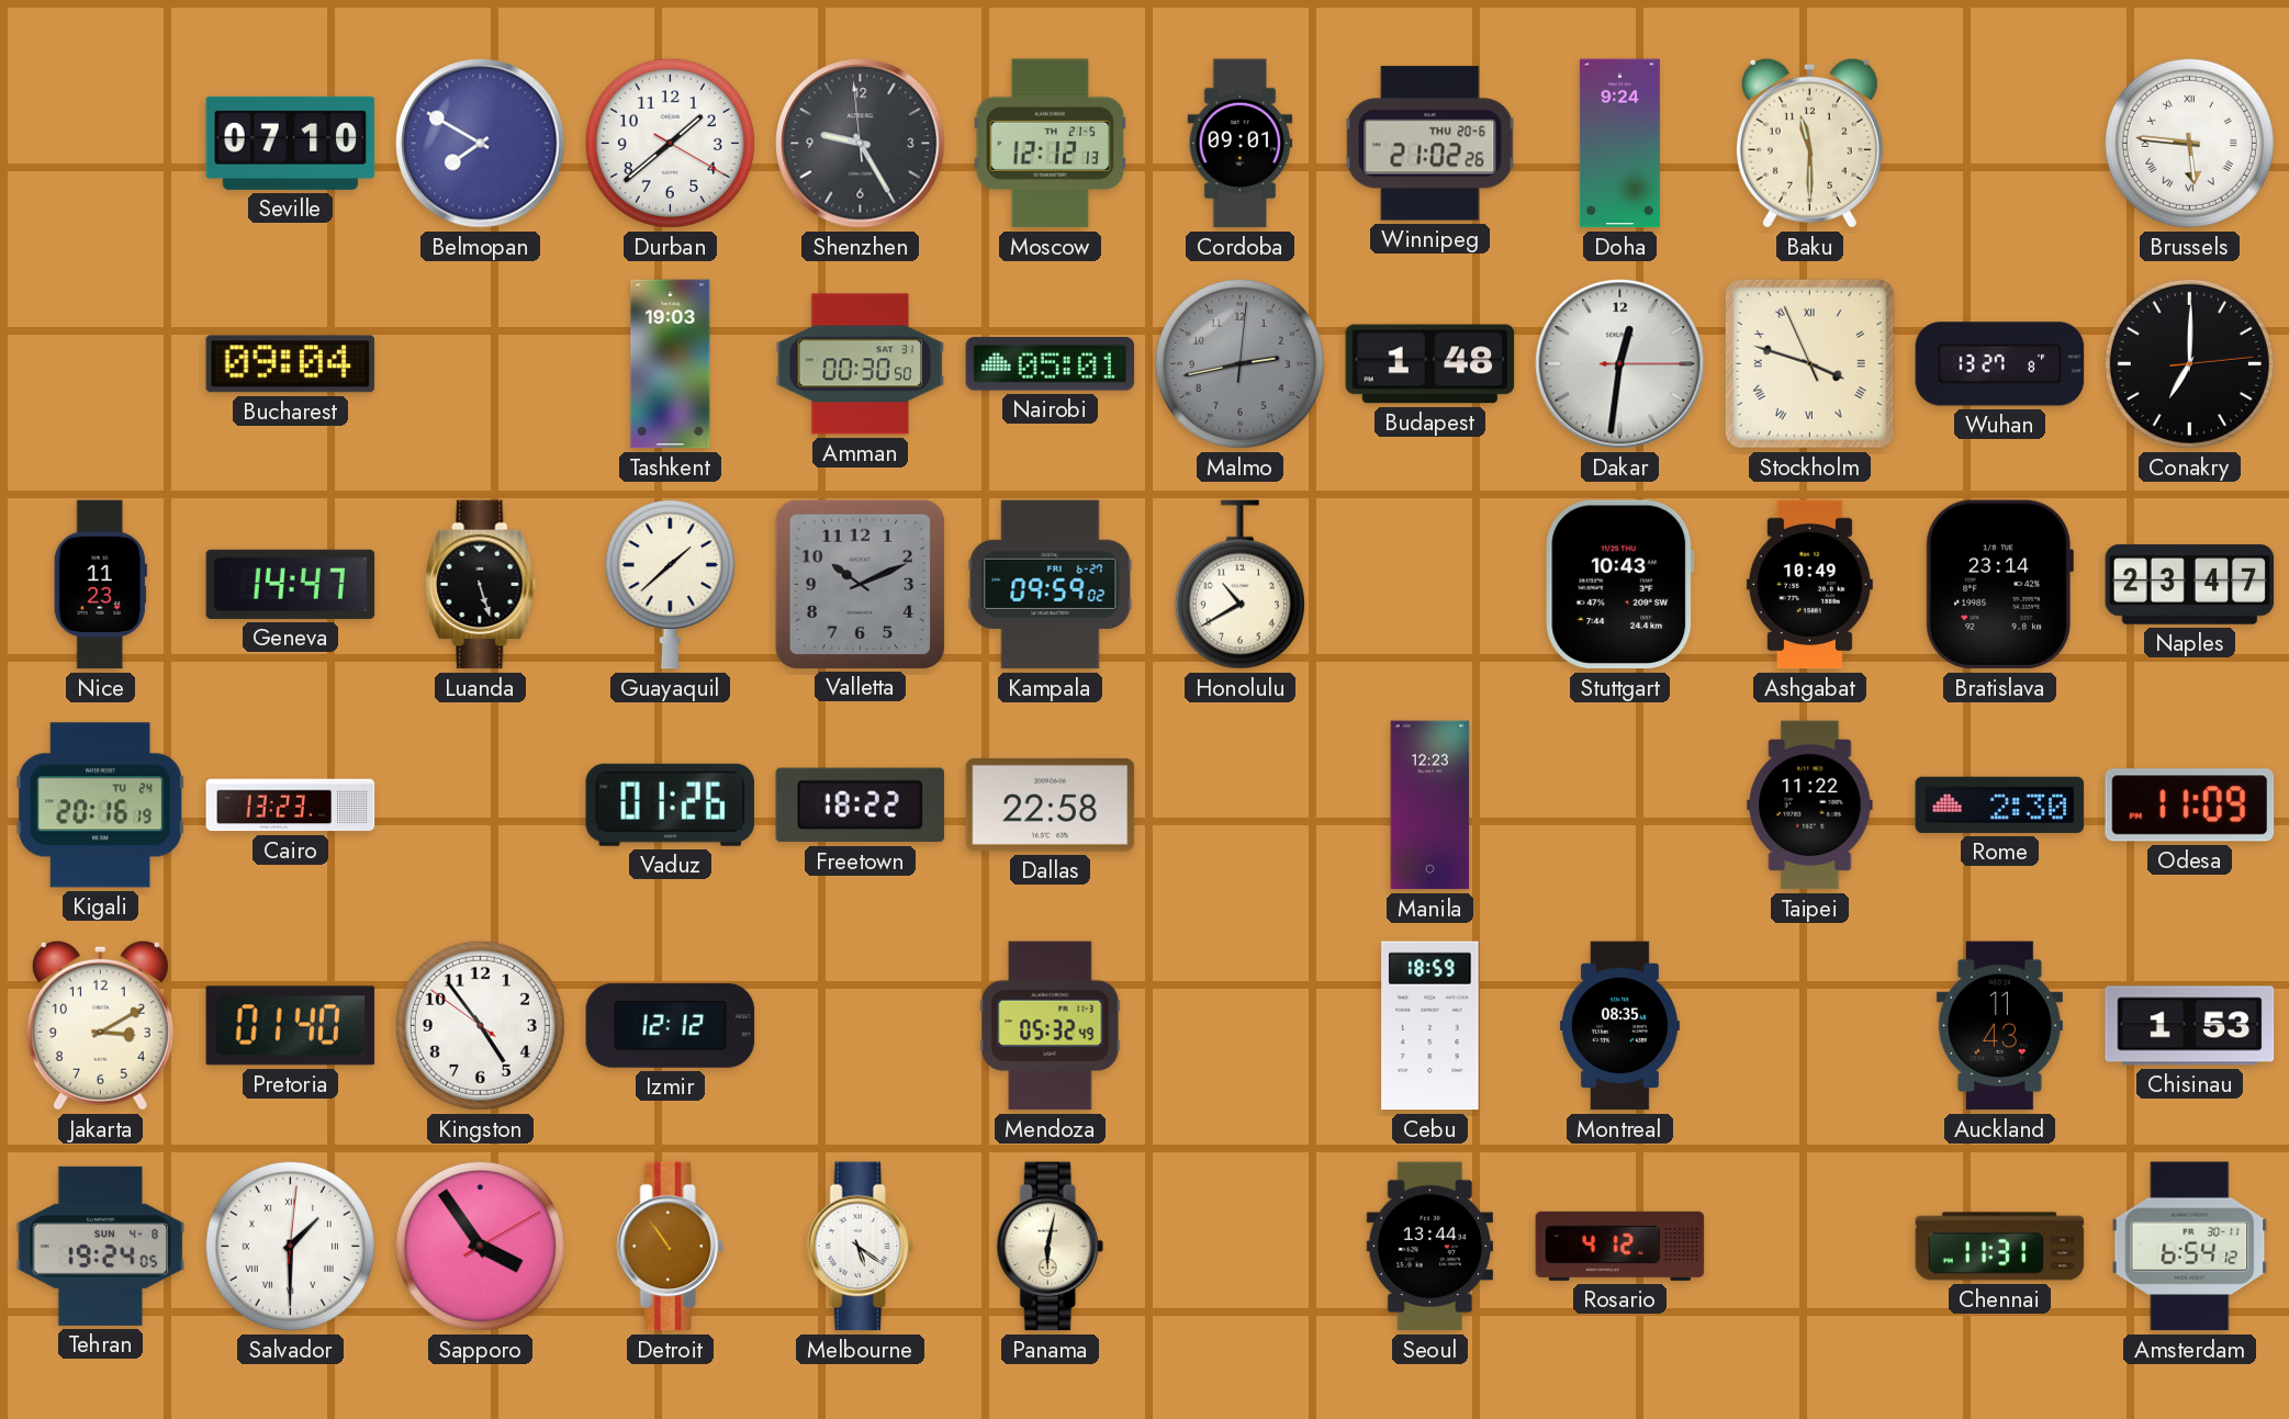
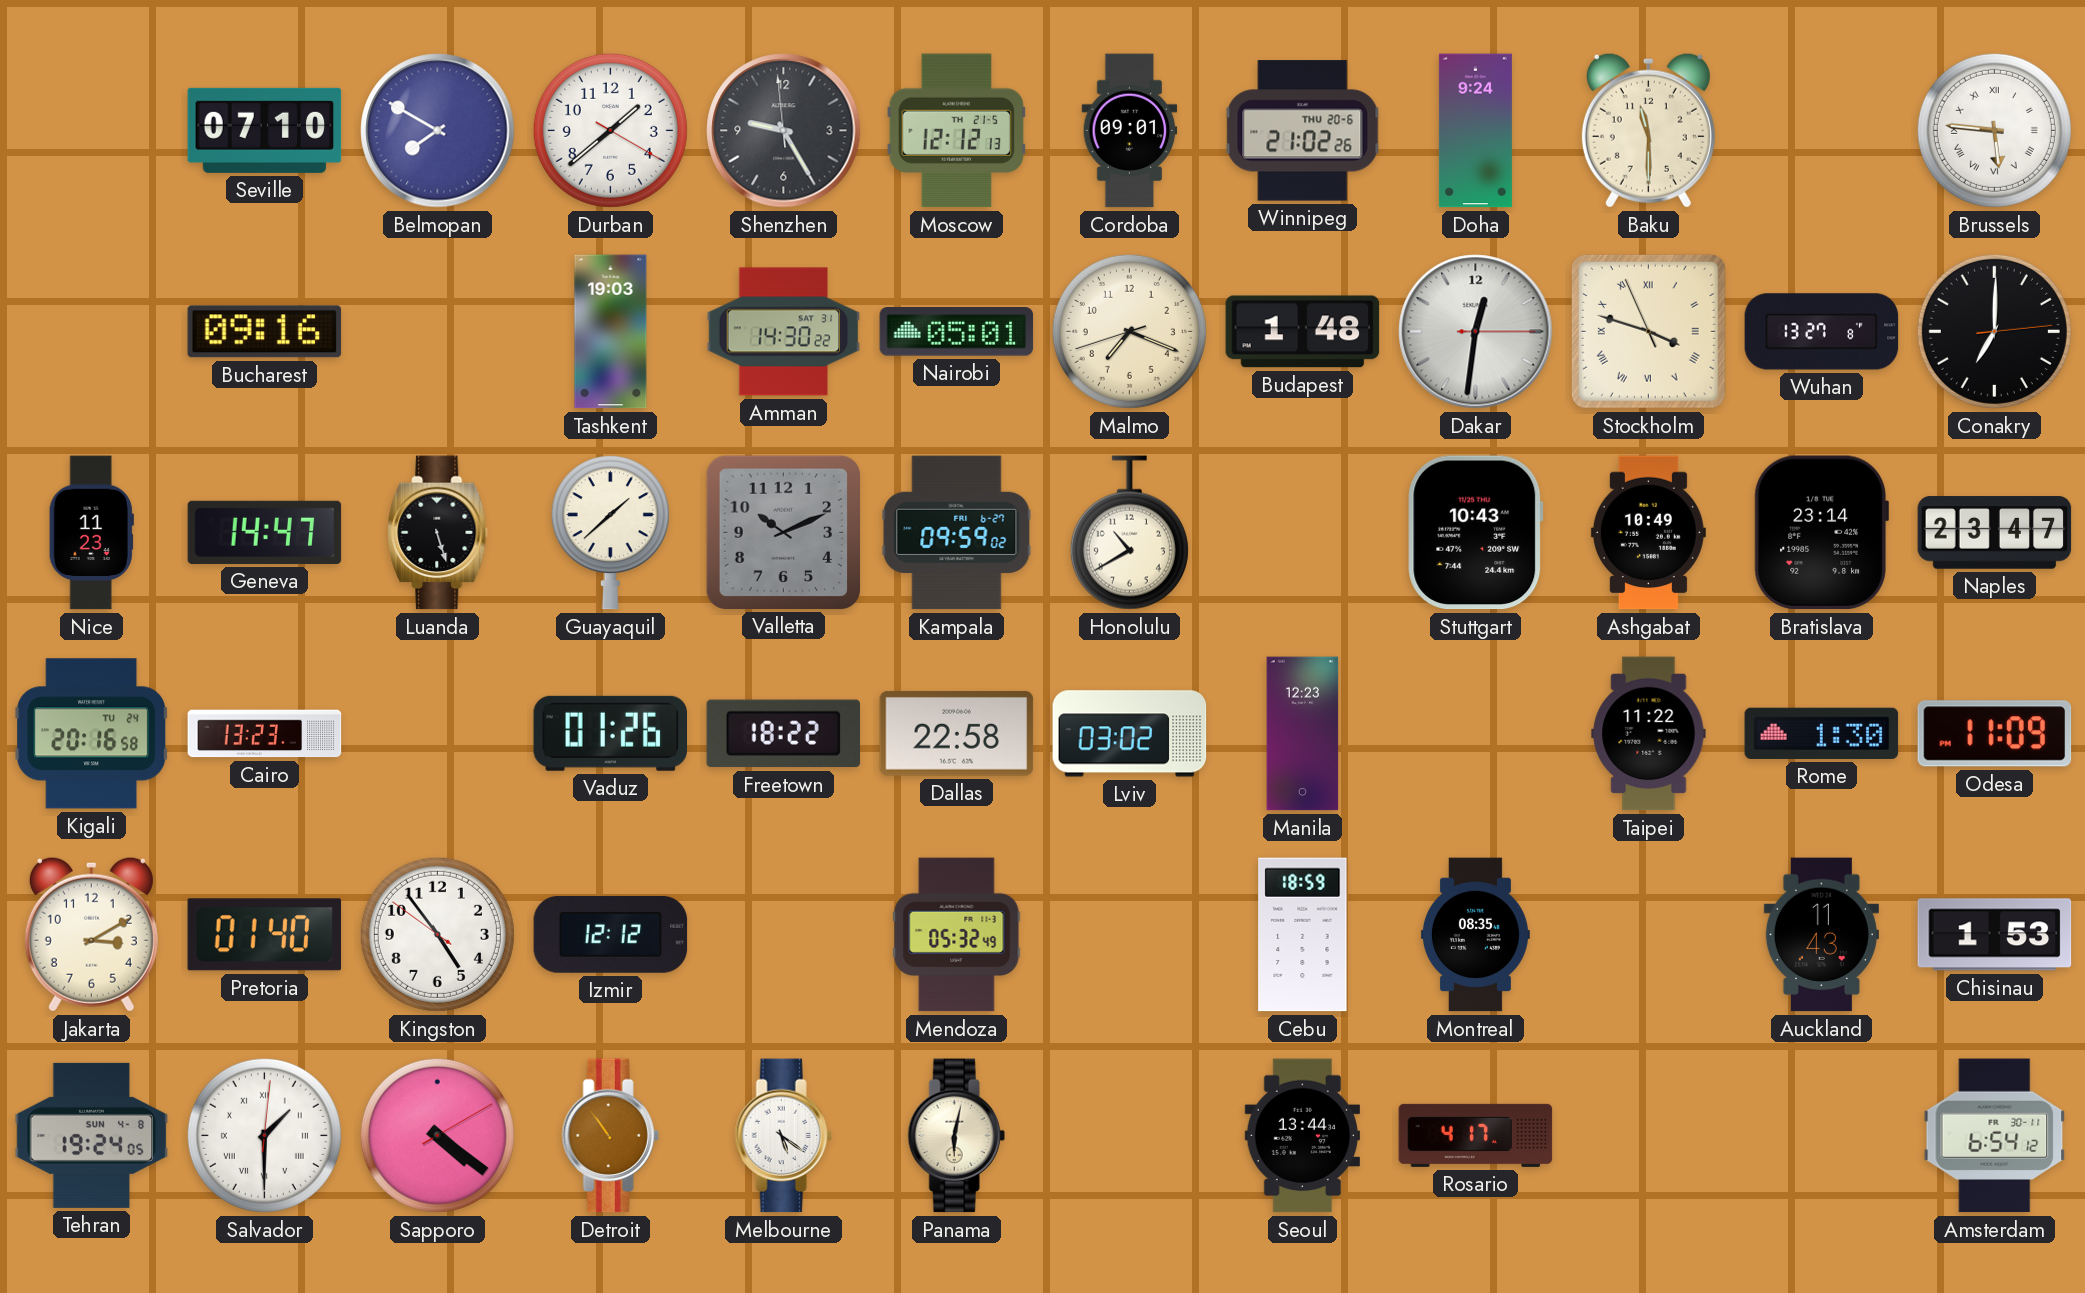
Bucharest: 09:04 -> 09:16 (265, 332)
Amman: 00:30 -> 14:30 (784, 332)
Malmo: 2:43 -> 7:18 (1129, 331)
Malmo dial: grey -> cream (1129, 331)
Kigali: 20:16:19 -> 20:16:58 (92, 734)
Lviv: none -> 03:02 (1130, 734)
Rome: 2:30 -> 1:30 (1822, 733)
Sapporo: 3:54 -> 4:21 (437, 1135)
Rosario: 4:12 -> 4:17 (1476, 1135)
Chennai: 11:31 -> none (2000, 1247)
